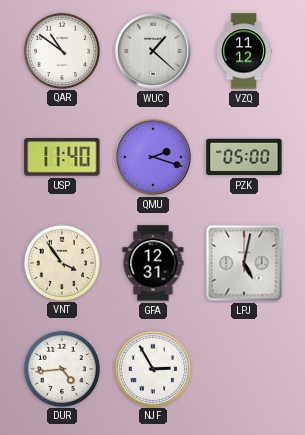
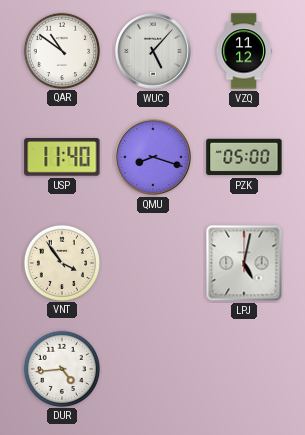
WUC: 1:22 -> 5:07 (154, 52)
QMU: 2:18 -> 8:18 (154, 158)
GFA: 12:31 -> none (153, 263)
NJF: 2:55 -> none (152, 368)
